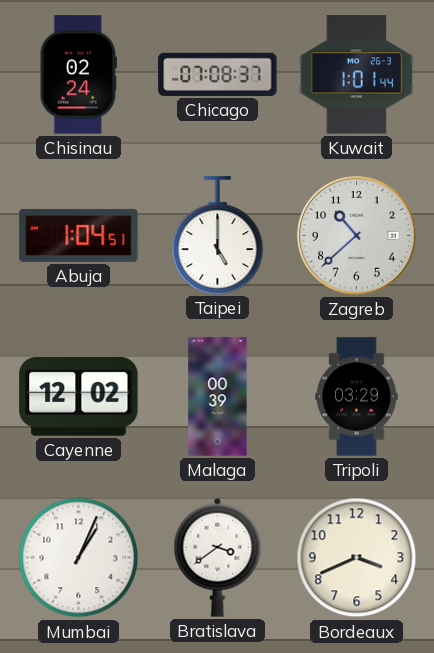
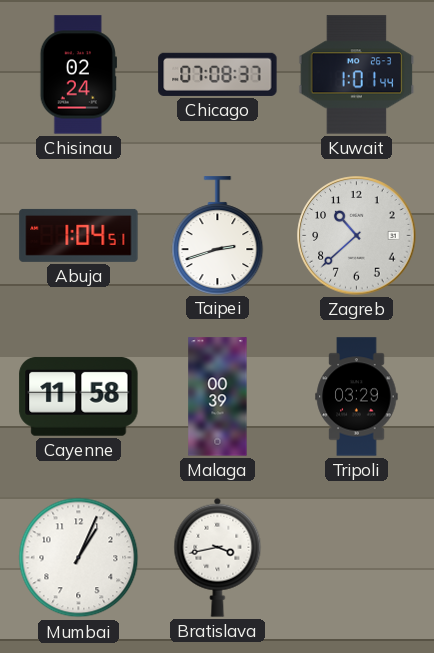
Taipei: 5:00 -> 2:42 (218, 235)
Cayenne: 12:02 -> 11:58 (79, 396)
Bratislava: 3:39 -> 3:43 (218, 557)
Bordeaux: 3:41 -> none (357, 558)
